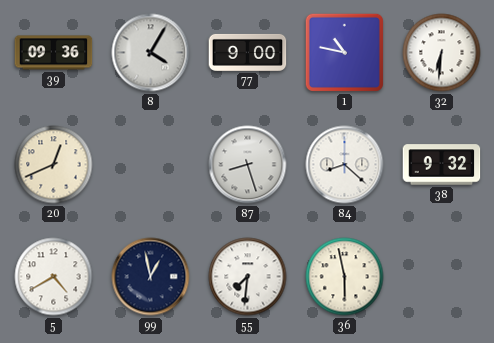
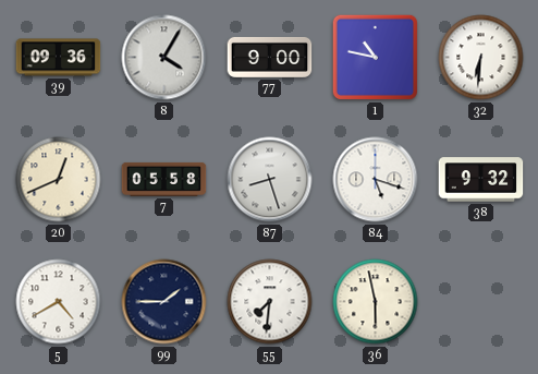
7: none -> 05:58 (164, 179)
84: 8:22 -> 5:18 (376, 180)
99: 12:58 -> 1:45 (164, 302)
